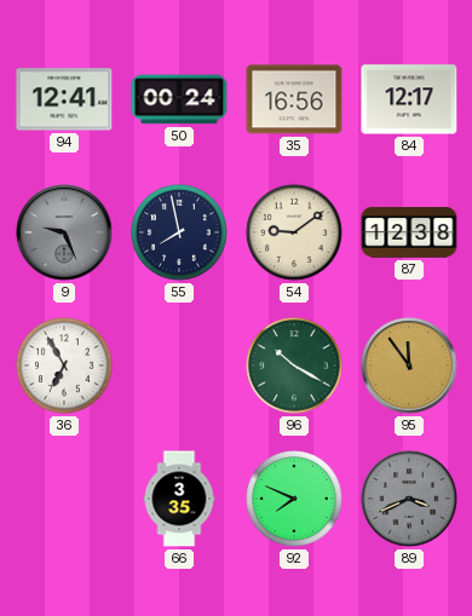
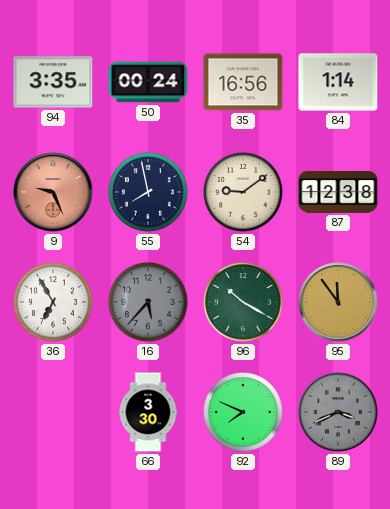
94: 12:41 -> 3:35 (53, 82)
84: 12:17 -> 1:14 (338, 82)
9 dial: grey -> salmon (53, 192)
16: none -> 5:37 (148, 302)
66: 3:35 -> 3:30 (148, 412)
